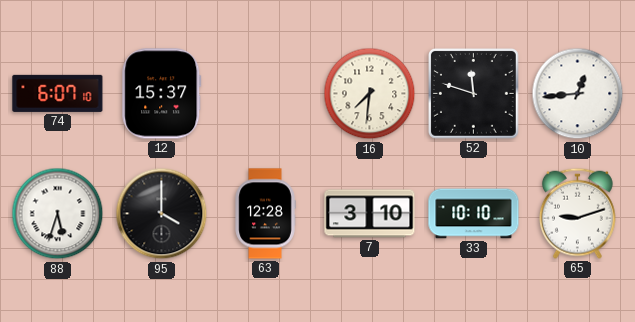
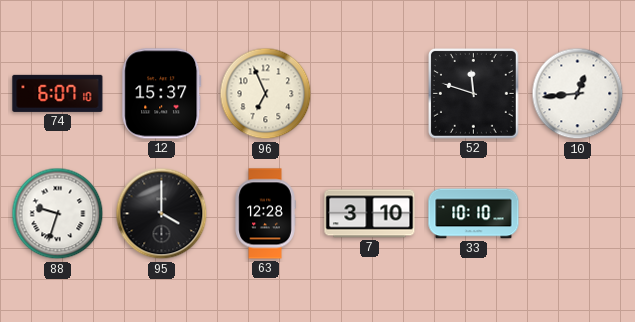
96: none -> 6:56 (266, 94)
16: 7:31 -> none (370, 94)
88: 5:33 -> 9:33 (58, 214)
65: 9:12 -> none (577, 213)
